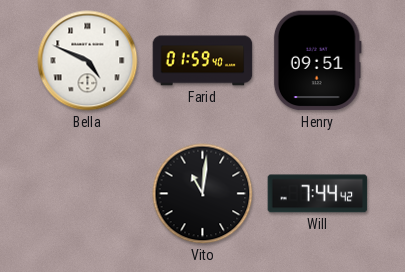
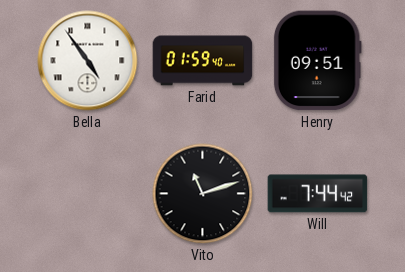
Bella: 4:49 -> 4:54 (88, 61)
Vito: 11:01 -> 11:12 (203, 194)
